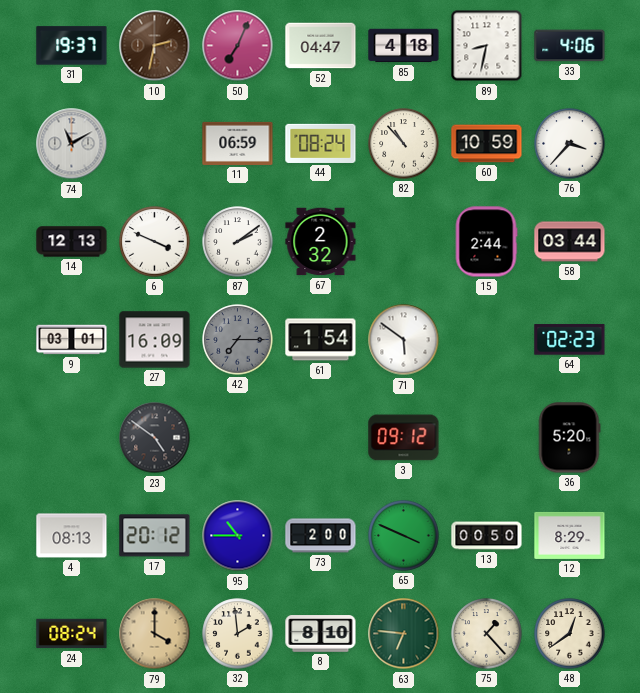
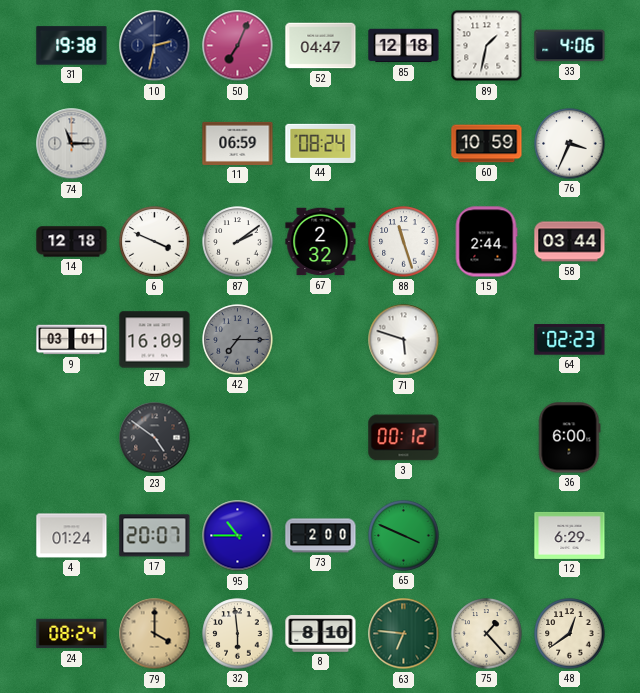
31: 19:37 -> 19:38 (72, 46)
10 dial: brown -> navy (155, 46)
85: 4:18 -> 12:18 (404, 46)
89: 8:32 -> 1:32 (487, 46)
74: 11:10 -> 11:15 (72, 144)
82: 10:53 -> none (404, 144)
76: 3:37 -> 3:34 (570, 144)
14: 12:13 -> 12:18 (72, 242)
88: none -> 11:27 (404, 242)
61: 1:54 -> none (321, 340)
71: 5:51 -> 5:48 (404, 340)
3: 09:12 -> 00:12 (404, 438)
36: 5:20 -> 6:00 (569, 438)
4: 08:13 -> 01:24 (72, 536)
17: 20:12 -> 20:07 (155, 536)
13: 00:50 -> none (487, 536)
12: 8:29 -> 6:29 (570, 535)
32: 1:59 -> 5:59 (238, 634)
